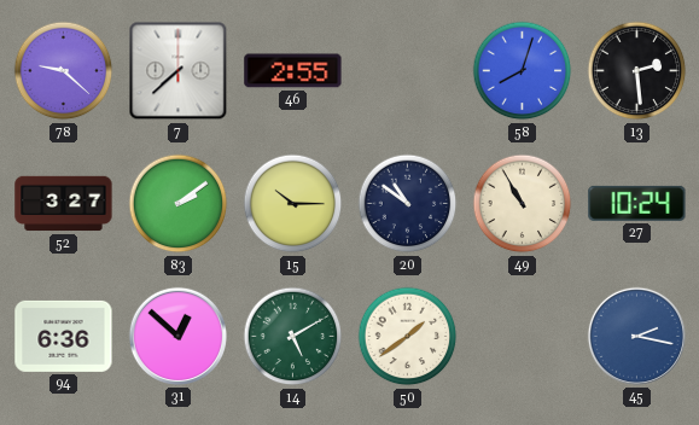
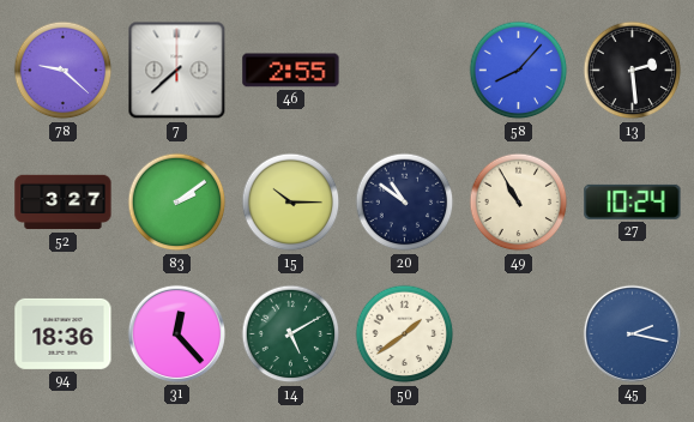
58: 8:03 -> 8:07 (519, 71)
94: 6:36 -> 18:36 (64, 333)
31: 12:52 -> 12:23 (176, 333)
